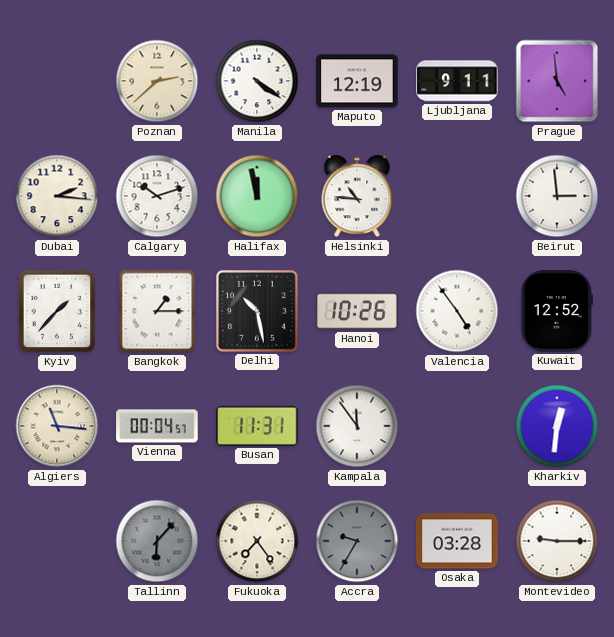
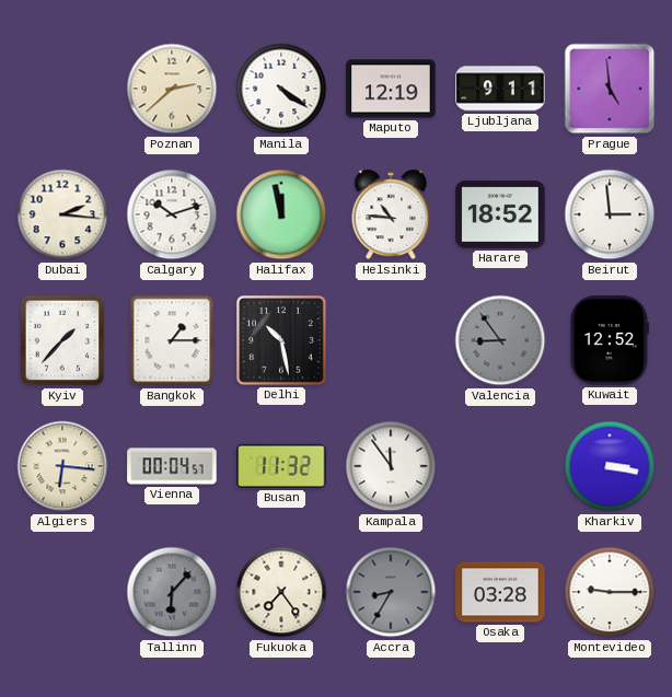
Harare: none -> 18:52 (500, 214)
Hanoi: 10:26 -> none (357, 311)
Valencia: 4:54 -> 8:54 (500, 340)
Valencia dial: white -> grey (500, 340)
Algiers: 11:16 -> 6:16 (62, 466)
Busan: 11:31 -> 11:32 (281, 466)
Kharkiv: 12:31 -> 3:17 (610, 466)
Accra: 9:35 -> 8:35 (391, 592)
